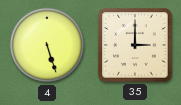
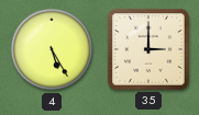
4: 5:27 -> 5:25 (52, 49)
